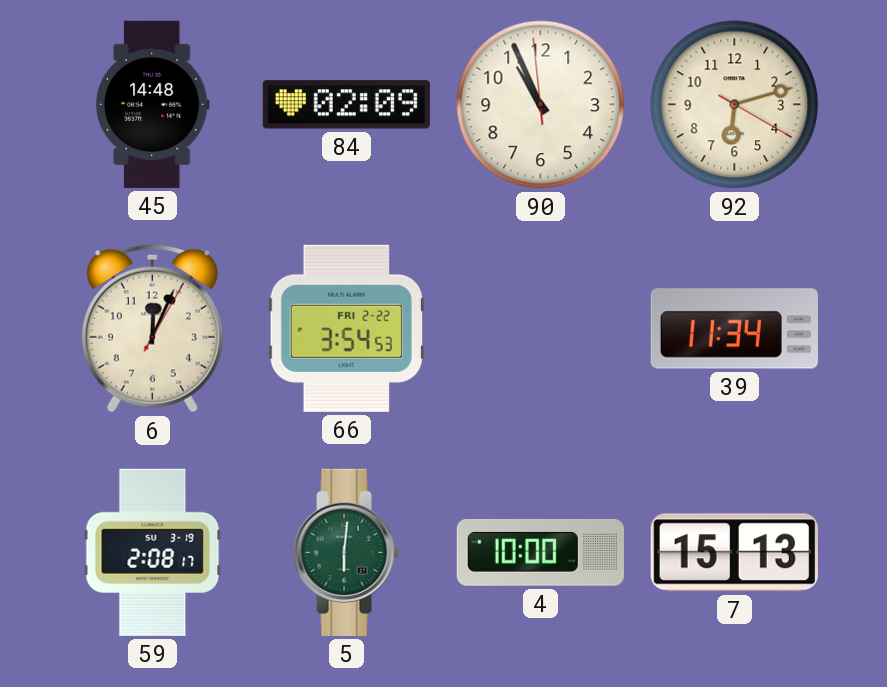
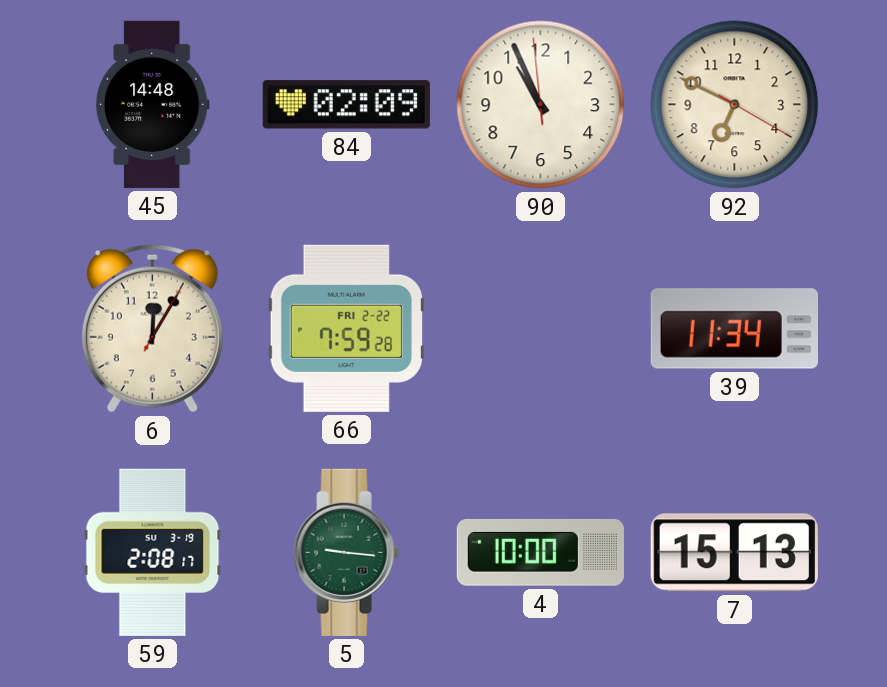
92: 6:12 -> 6:49 (735, 105)
6: 12:04 -> 12:05 (152, 329)
66: 3:54 -> 7:59 (346, 328)
5: 6:01 -> 9:16 (347, 552)
